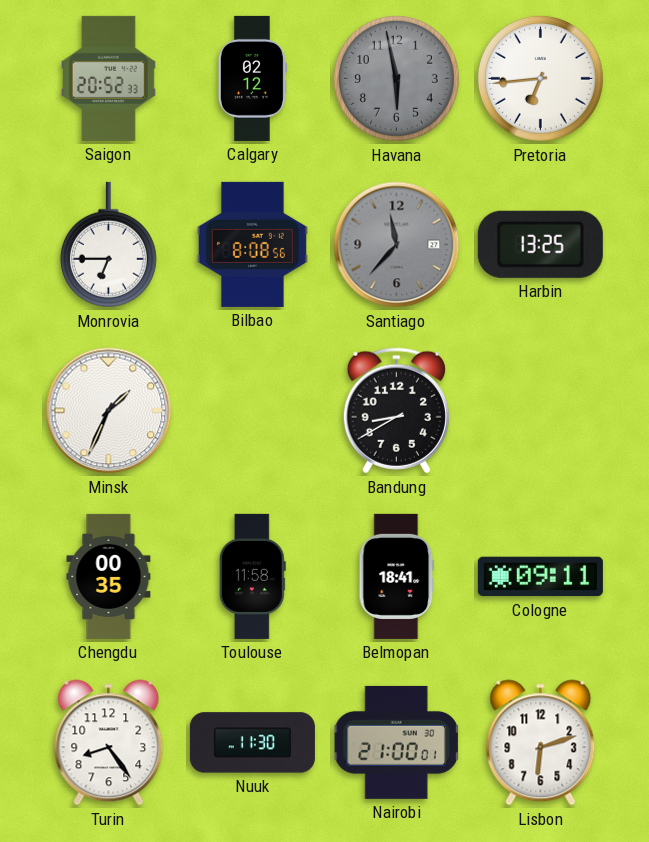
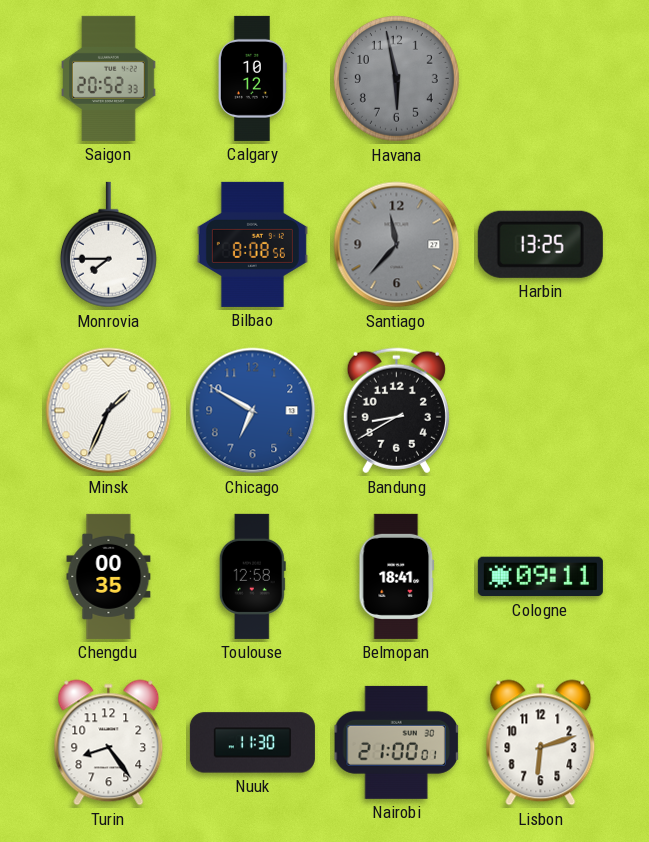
Calgary: 02:12 -> 10:12 (252, 78)
Pretoria: 6:44 -> none (540, 78)
Monrovia: 6:45 -> 7:45 (108, 245)
Chicago: none -> 6:50 (253, 411)
Toulouse: 11:58 -> 12:58 (252, 576)
